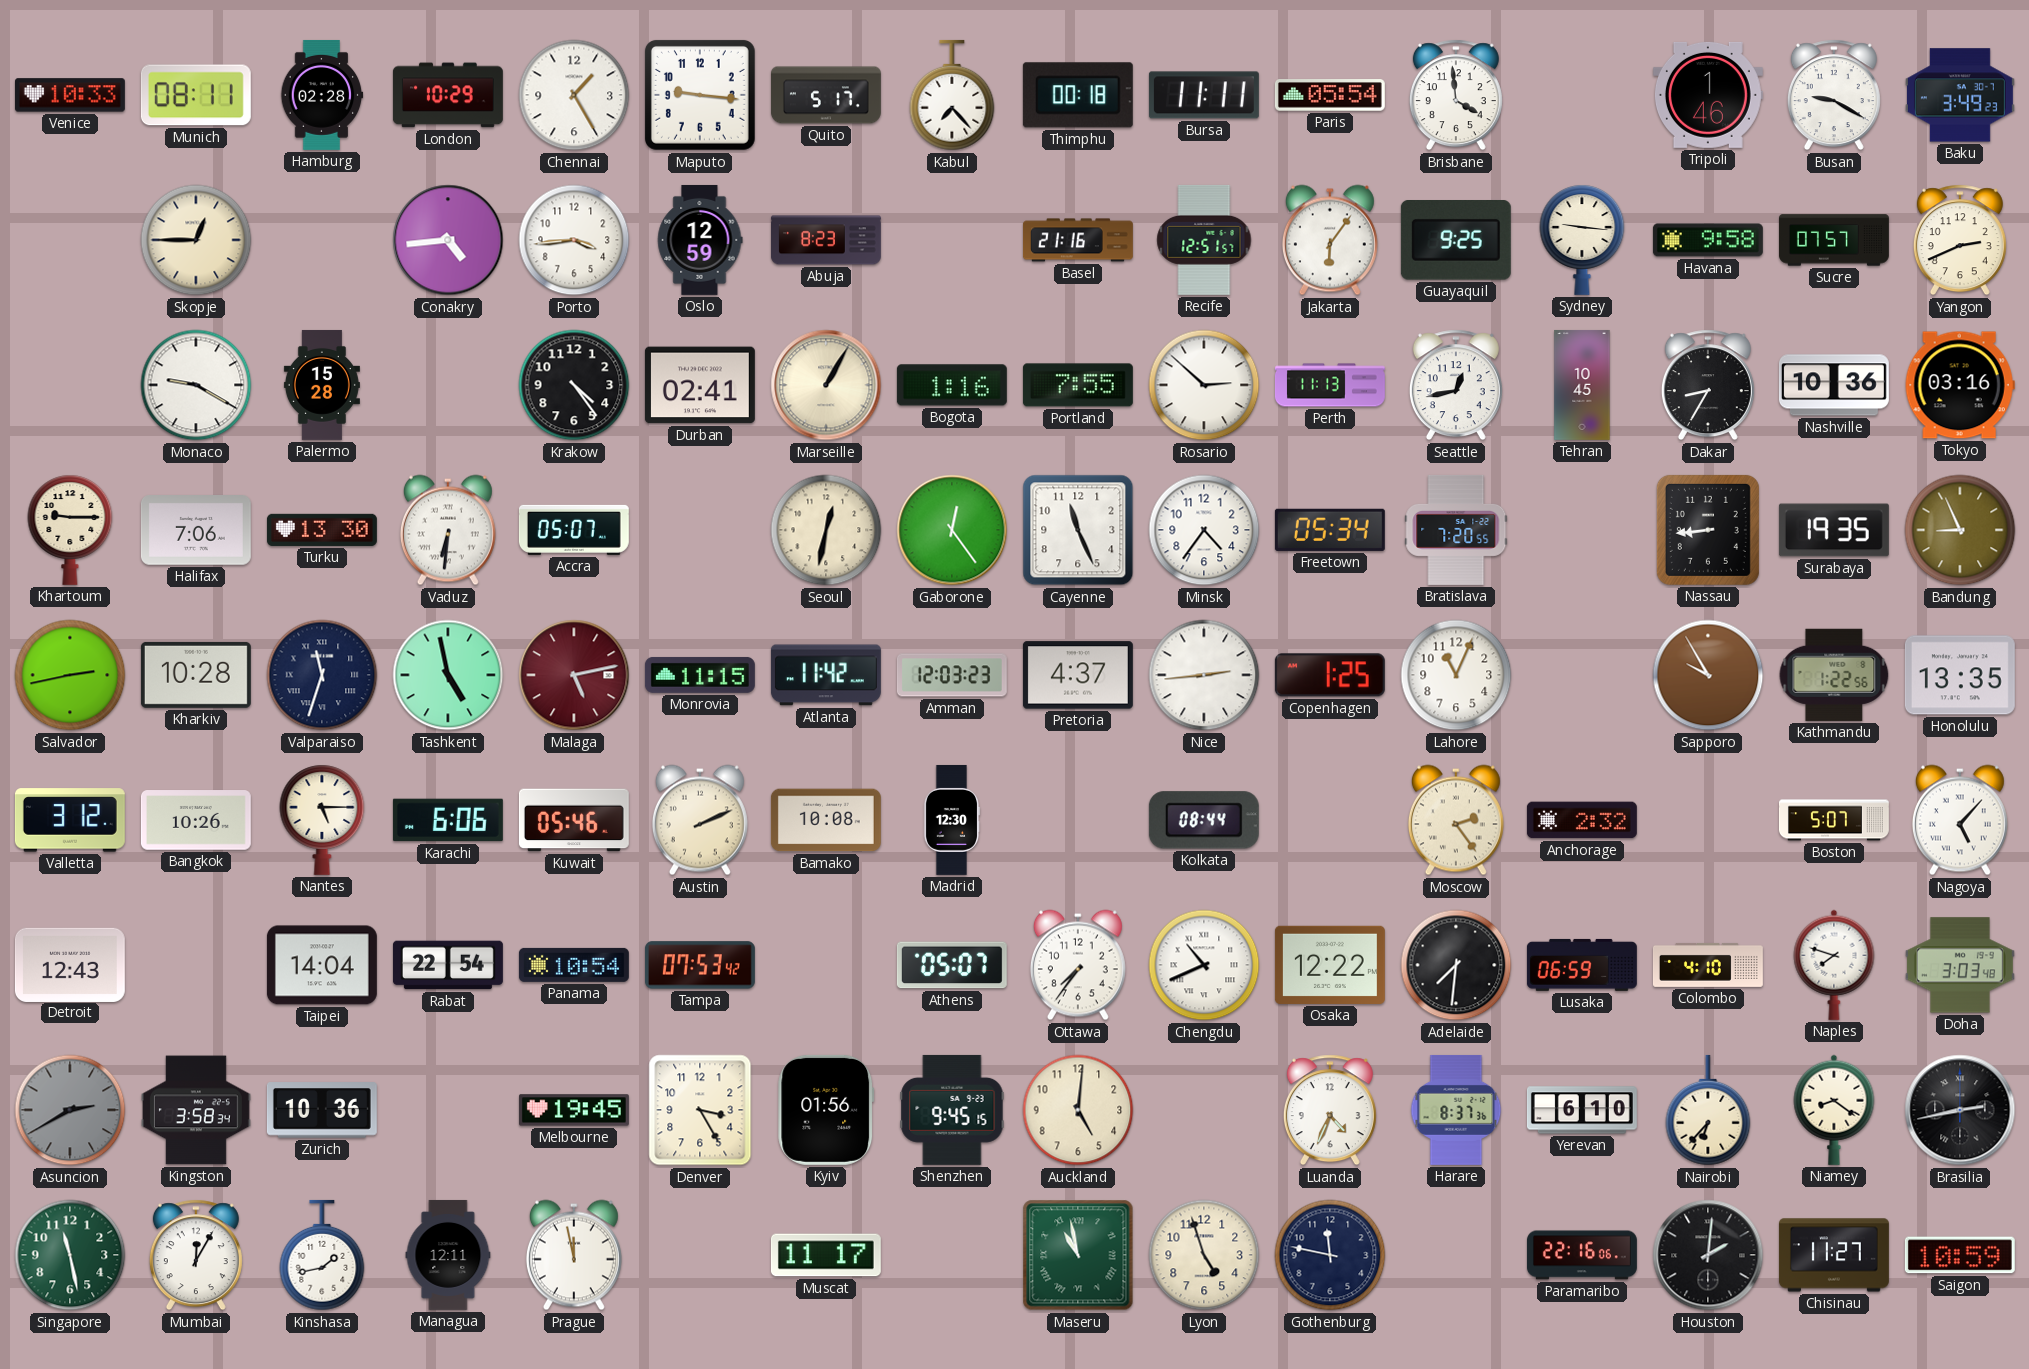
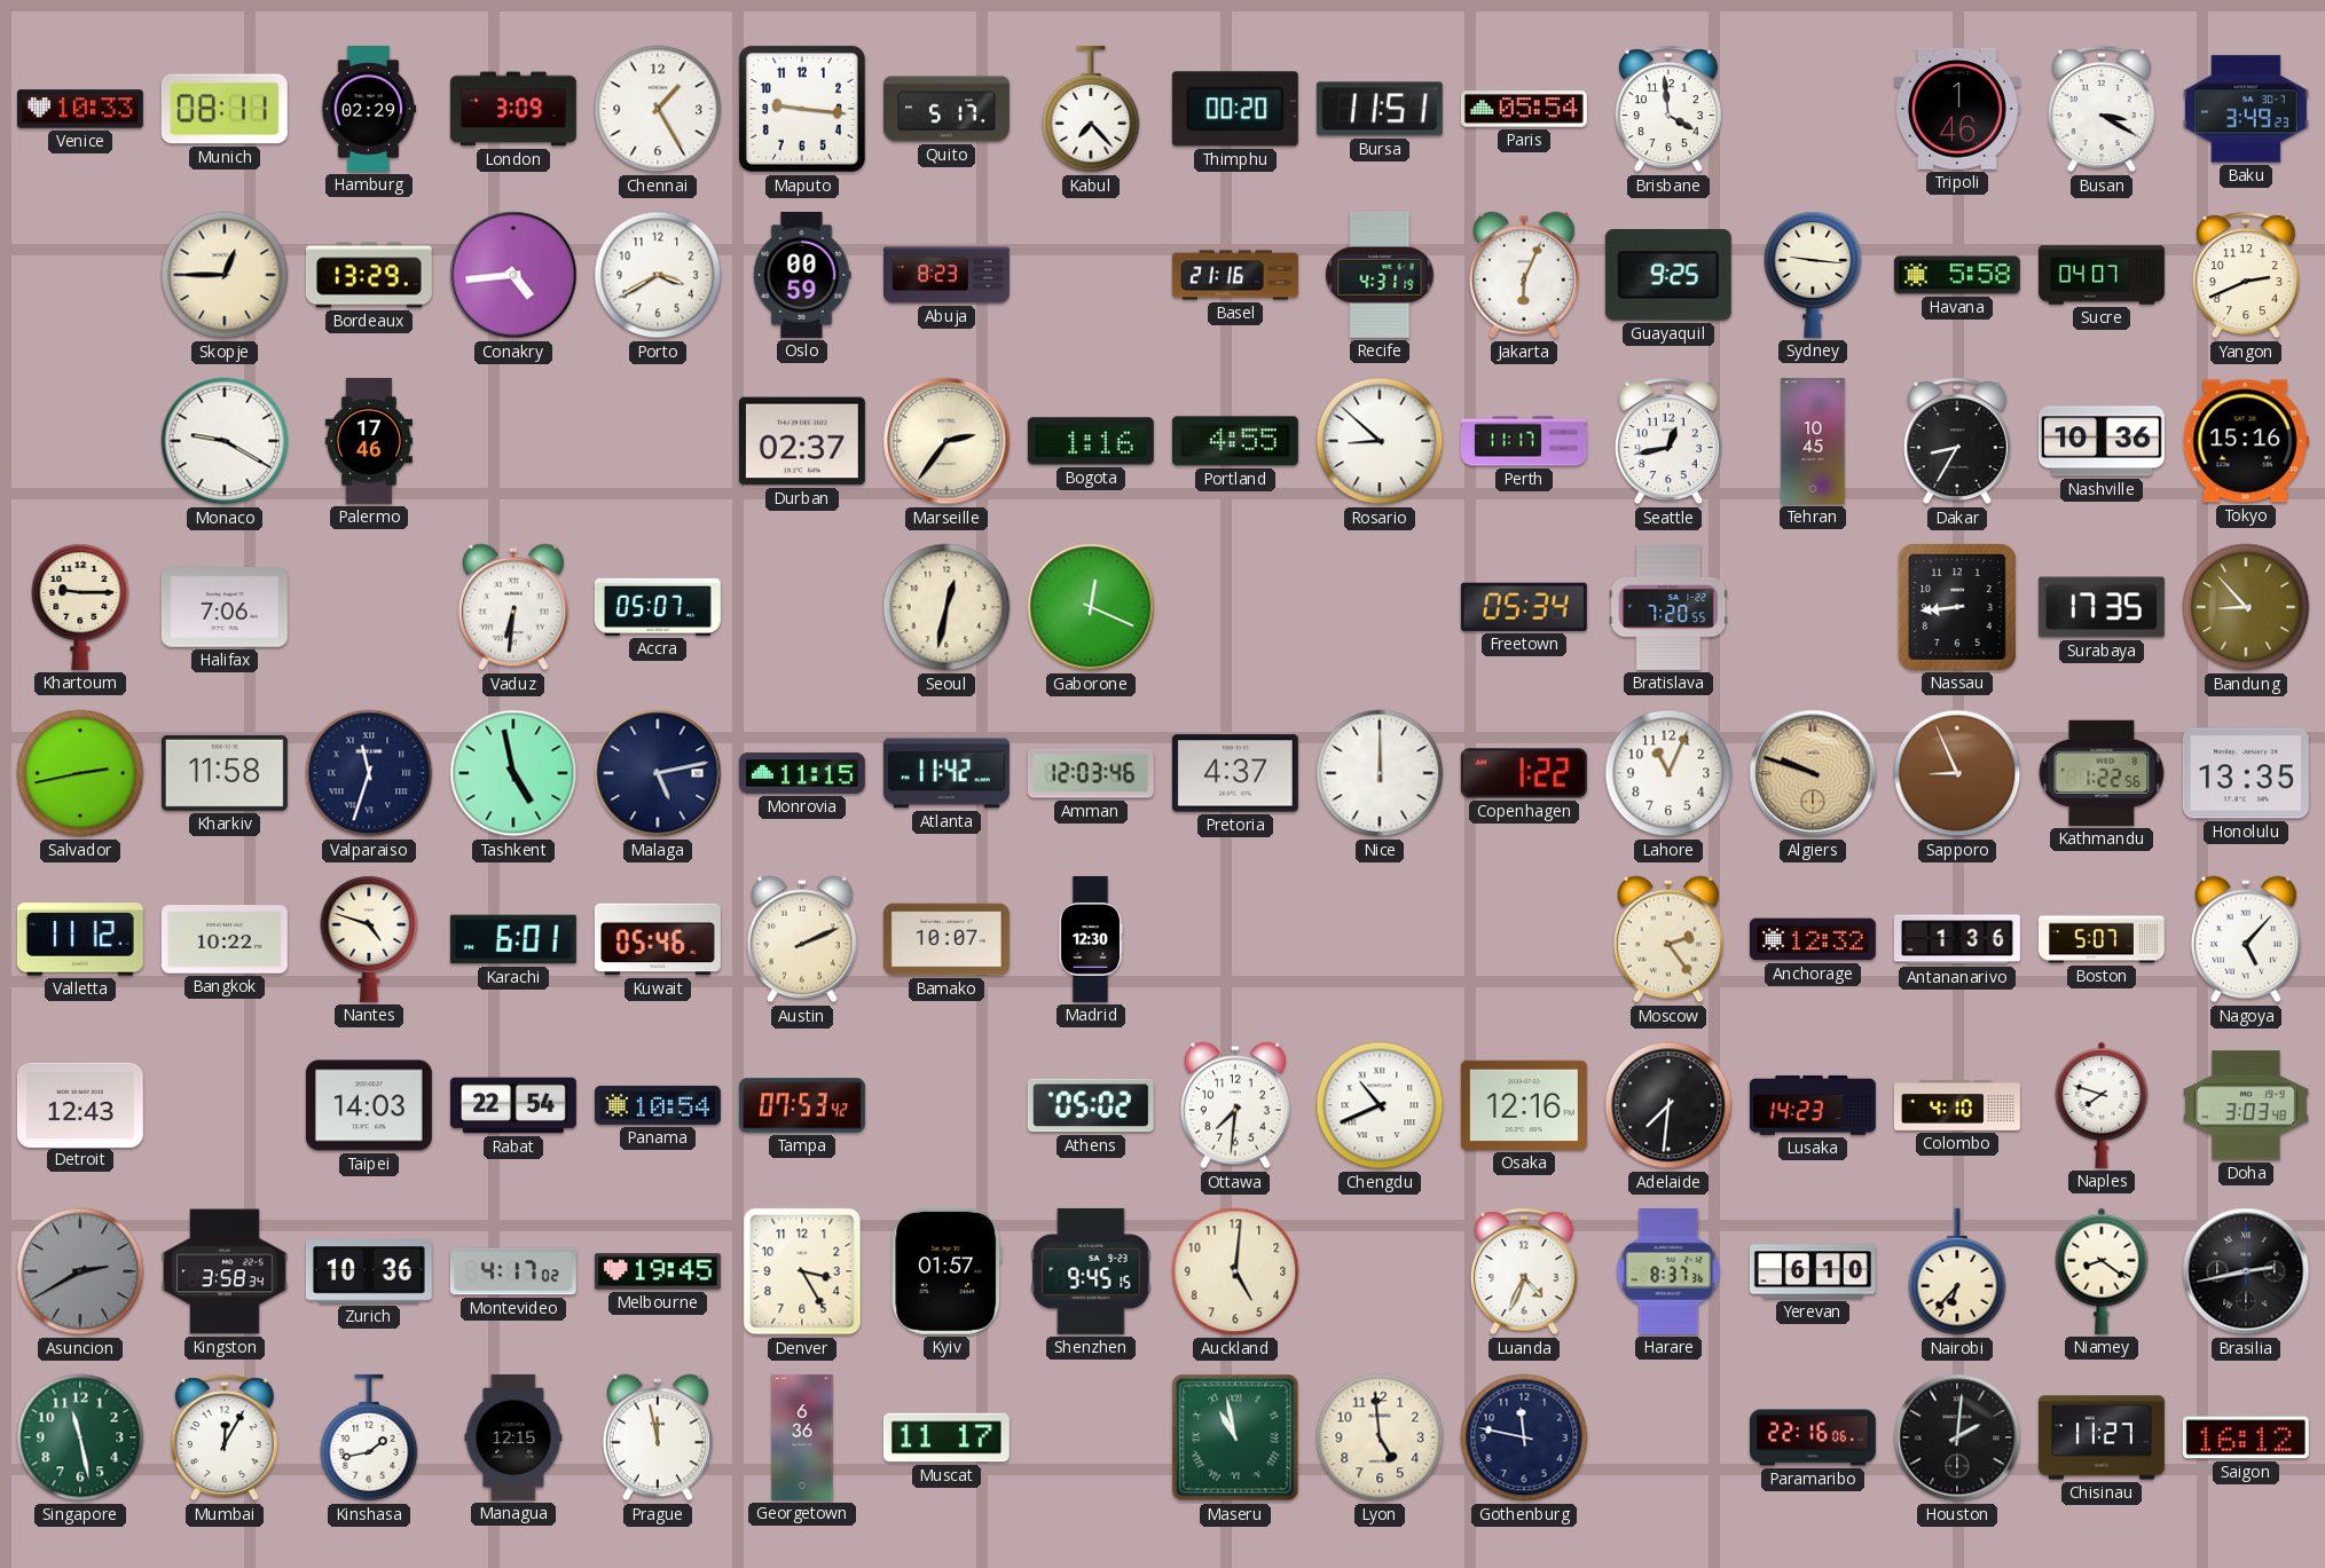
Hamburg: 02:28 -> 02:29 (369, 109)
London: 10:29 -> 3:09 (513, 109)
Thimphu: 00:18 -> 00:20 (1235, 109)
Bursa: 11:11 -> 11:51 (1380, 109)
Busan: 9:20 -> 3:20 (2102, 109)
Bordeaux: none -> 13:29 (369, 275)
Porto: 3:44 -> 3:40 (658, 275)
Oslo: 12:59 -> 00:59 (802, 275)
Recife: 12:51 -> 4:31 (1380, 275)
Jakarta: 6:06 -> 6:04 (1524, 275)
Havana: 9:58 -> 5:58 (1957, 275)
Sucre: 07:57 -> 04:07 (2102, 275)
Palermo: 15:28 -> 17:46 (369, 441)
Krakow: 4:24 -> none (574, 385)
Durban: 02:41 -> 02:37 (802, 441)
Marseille: 1:05 -> 2:36 (947, 441)
Portland: 7:55 -> 4:55 (1235, 441)
Rosario: 2:52 -> 8:52 (1380, 441)
Perth: 11:13 -> 11:17 (1524, 441)
Tokyo: 03:16 -> 15:16 (2246, 441)
Turku: 13:30 -> none (322, 530)
Gaborone: 12:24 -> 12:19 (1091, 607)
Cayenne: 11:26 -> none (1078, 530)
Minsk: 4:36 -> none (1204, 530)
Surabaya: 19:35 -> 17:35 (2102, 607)
Bandung: 8:56 -> 8:53 (2246, 607)
Kharkiv: 10:28 -> 11:58 (225, 773)
Malaga dial: burgundy -> navy (658, 773)
Amman: 12:03:23 -> 12:03:46 (1091, 773)
Nice: 2:44 -> 12:00 (1380, 773)
Copenhagen: 1:25 -> 1:22 (1524, 773)
Algiers: none -> 9:48 (1813, 773)
Sapporo: 9:55 -> 8:56 (1957, 773)
Valletta: 3:12 -> 11:12 (80, 939)
Bangkok: 10:26 -> 10:22 (225, 939)
Nantes: 5:15 -> 4:48 (369, 939)
Karachi: 6:06 -> 6:01 (513, 939)
Bamako: 10:08 -> 10:07 (947, 939)
Kolkata: 08:44 -> none (1204, 820)
Anchorage: 2:32 -> 12:32 (1813, 939)
Antananarivo: none -> 1:36 (1957, 939)
Taipei: 14:04 -> 14:03 (369, 1105)
Athens: 05:07 -> 05:02 (1091, 1105)
Ottawa: 7:36 -> 7:31 (1235, 1105)
Osaka: 12:22 -> 12:16 (1524, 1105)
Lusaka: 06:59 -> 14:23 (1813, 1105)
Montevideo: none -> 4:17 (513, 1271)
Kyiv: 01:56 -> 01:57 (947, 1271)
Managua: 12:11 -> 12:15 (513, 1437)
Georgetown: none -> 6:36 (802, 1437)
Lyon: 4:57 -> 4:59 (1380, 1437)
Saigon: 10:59 -> 16:12 (2246, 1437)
